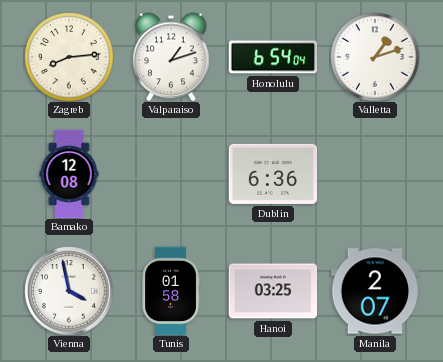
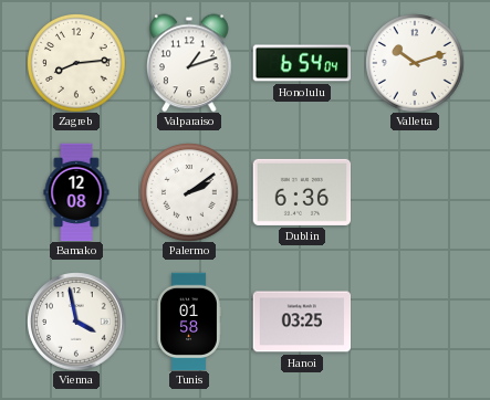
Valletta: 1:12 -> 10:12 (415, 63)
Palermo: none -> 2:09 (189, 192)
Manila: 2:07 -> none (375, 291)
